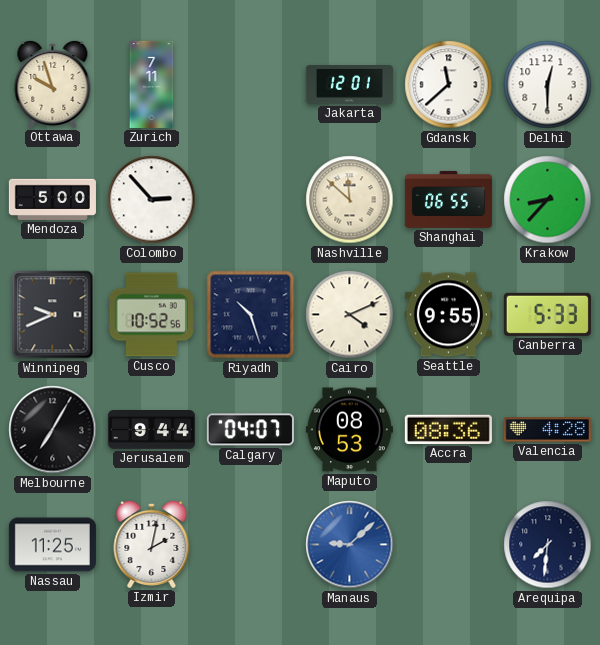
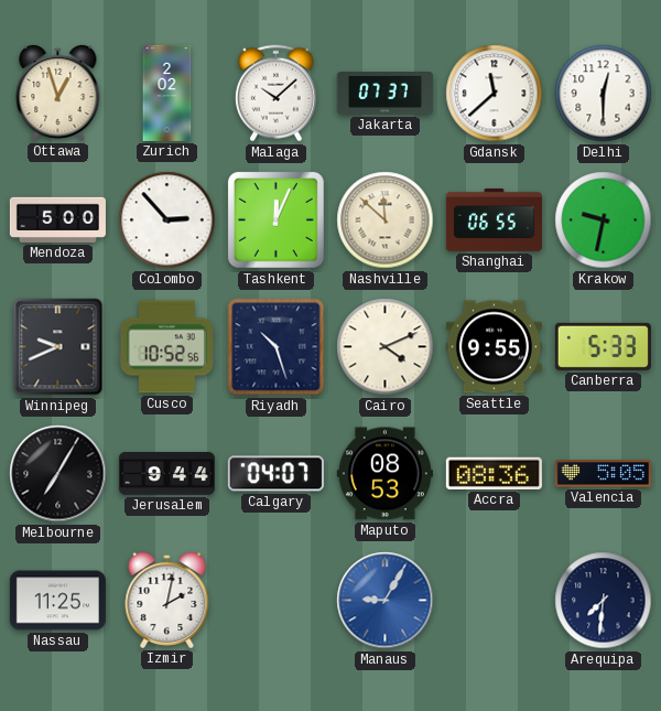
Ottawa: 9:57 -> 12:57 (58, 93)
Zurich: 7:11 -> 2:02 (167, 93)
Malaga: none -> 10:08 (275, 94)
Jakarta: 12:01 -> 07:37 (384, 94)
Tashkent: none -> 12:04 (275, 219)
Krakow: 8:37 -> 9:32 (604, 220)
Valencia: 4:28 -> 5:05 (603, 474)
Manaus: 9:08 -> 9:05 (386, 601)
